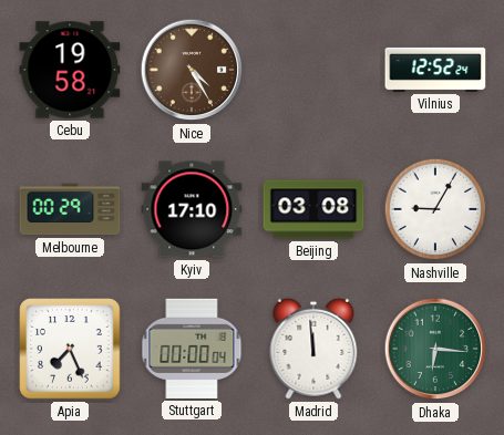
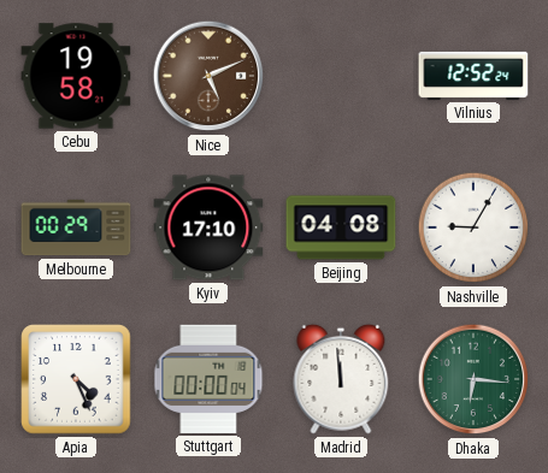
Nice: 4:25 -> 5:11 (208, 76)
Beijing: 03:08 -> 04:08 (341, 227)
Apia: 7:26 -> 4:26 (76, 379)
